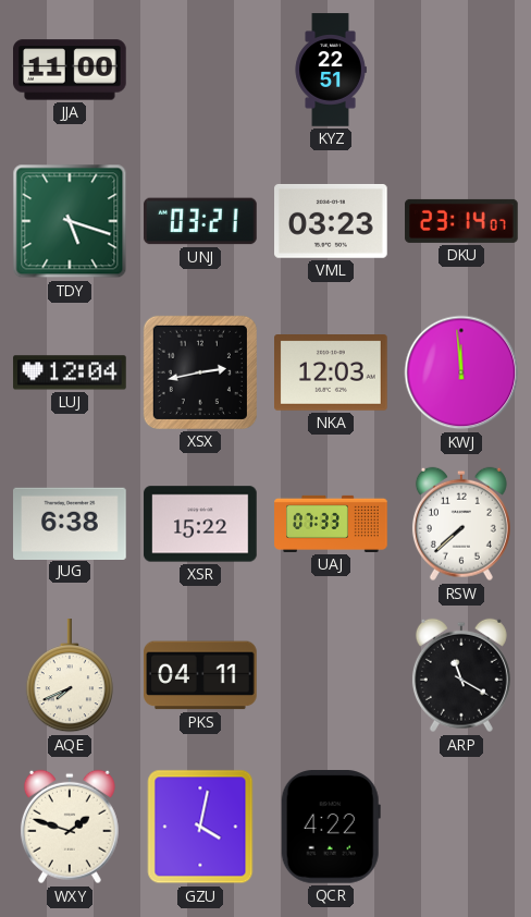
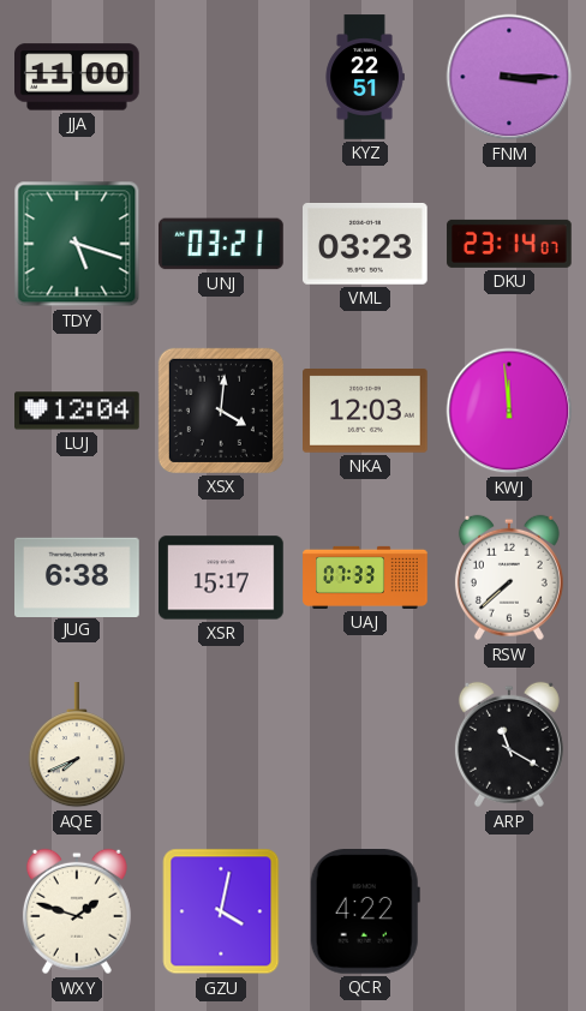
FNM: none -> 3:15 (509, 77)
XSX: 2:43 -> 4:01 (221, 411)
XSR: 15:22 -> 15:17 (221, 578)
PKS: 04:11 -> none (201, 675)
